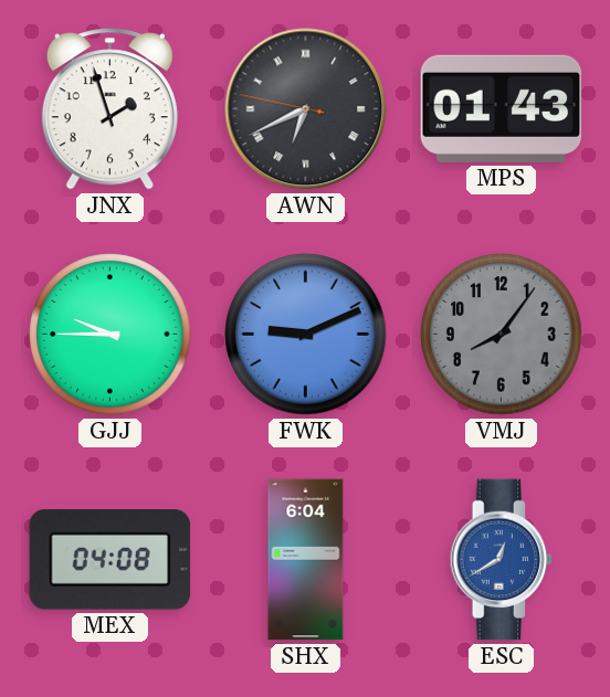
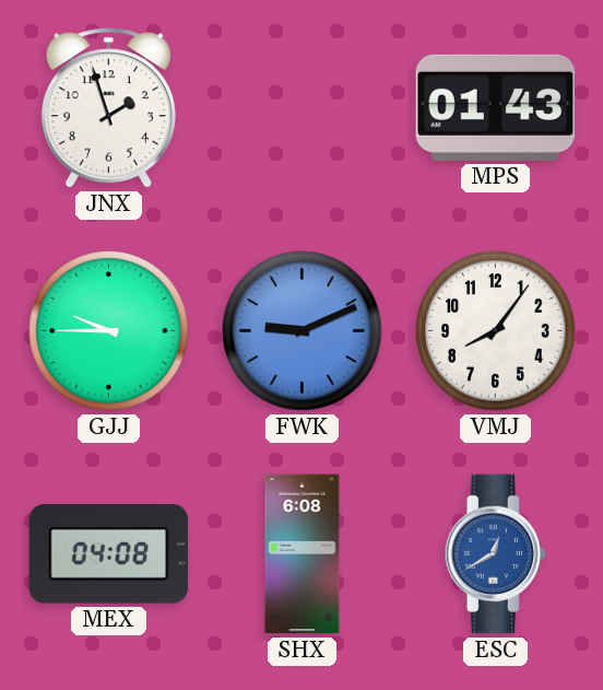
AWN: 6:40 -> none (306, 109)
VMJ dial: grey -> white (496, 331)
SHX: 6:04 -> 6:08 (303, 554)
